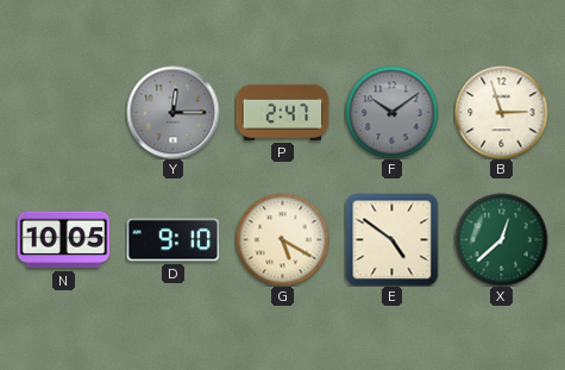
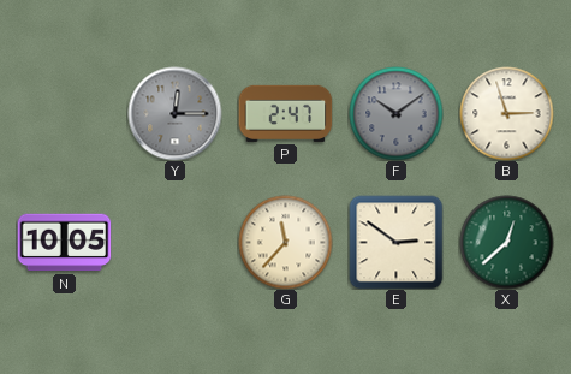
D: 9:10 -> none (172, 240)
G: 5:20 -> 11:37 (285, 242)
E: 4:51 -> 2:51 (395, 242)
